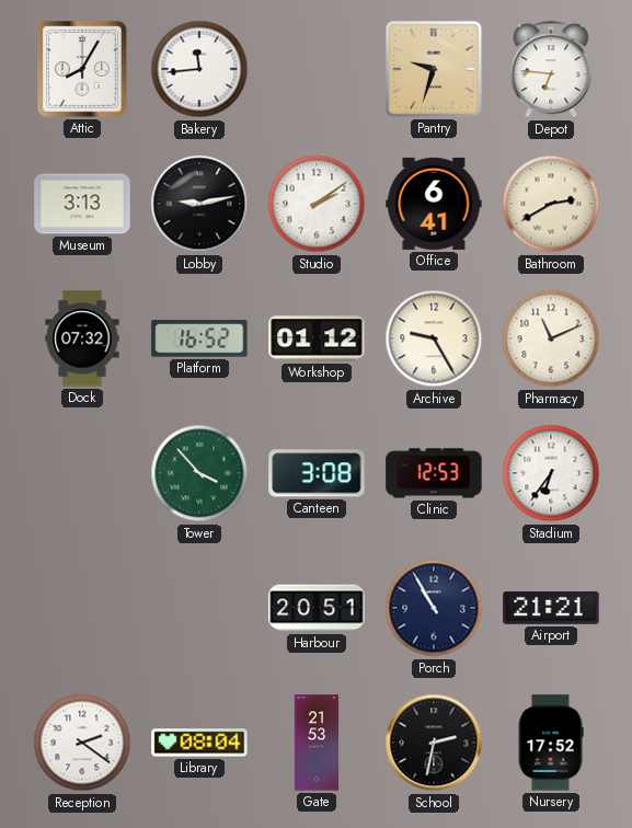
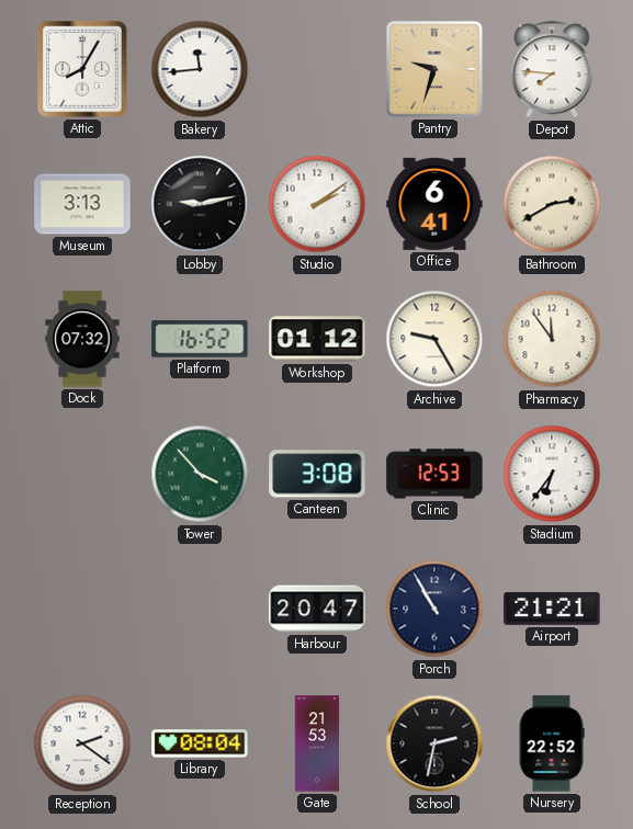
Depot: 6:46 -> 7:46 (552, 70)
Pharmacy: 11:11 -> 11:54 (552, 339)
Harbour: 20:51 -> 20:47 (317, 609)
Nursery: 17:52 -> 22:52 (552, 743)
